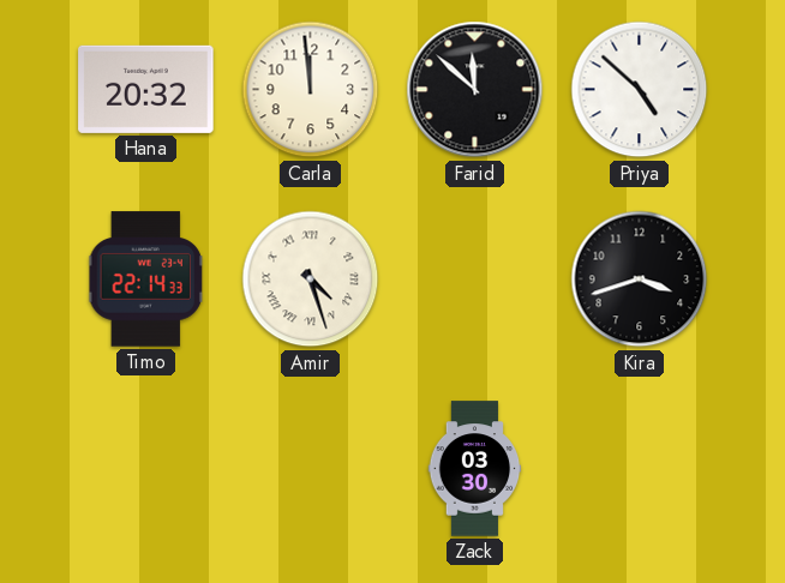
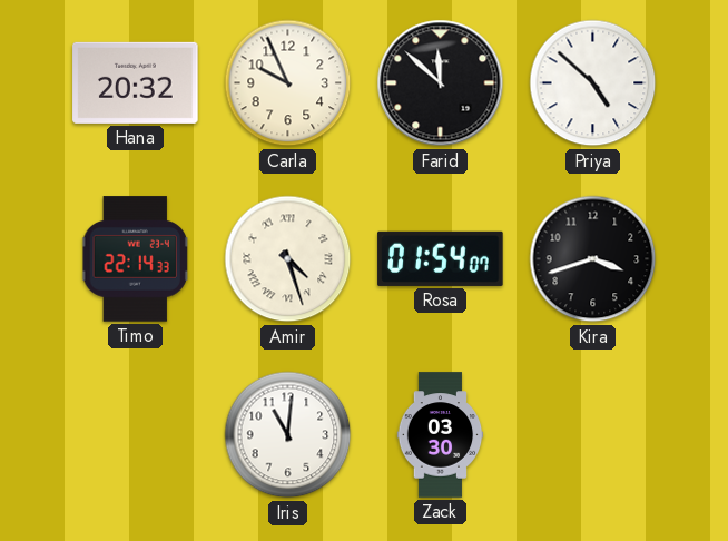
Carla: 11:59 -> 9:56 (288, 83)
Rosa: none -> 01:54 (441, 258)
Iris: none -> 11:01 (288, 435)
